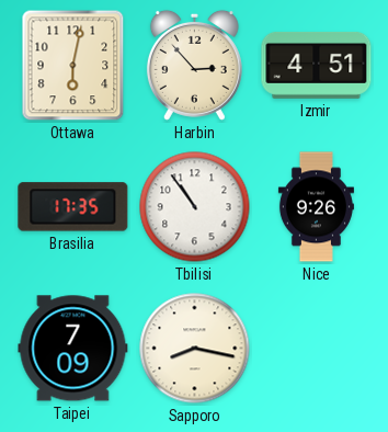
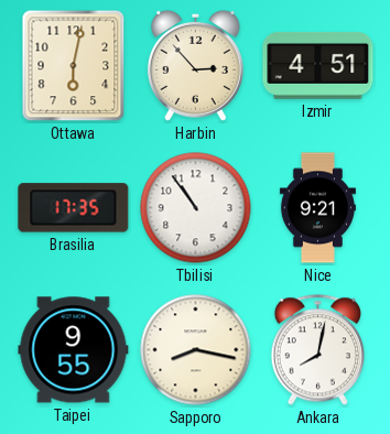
Nice: 9:26 -> 9:21 (317, 208)
Taipei: 7:09 -> 9:55 (74, 350)
Ankara: none -> 8:02 (317, 350)
